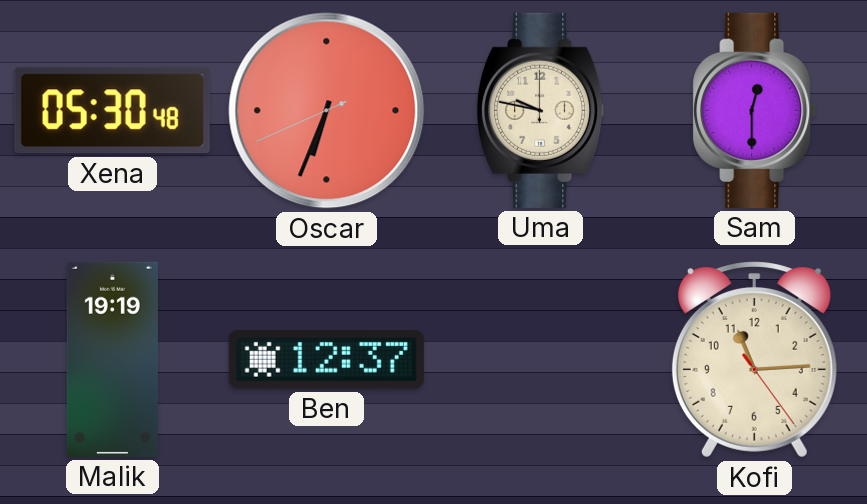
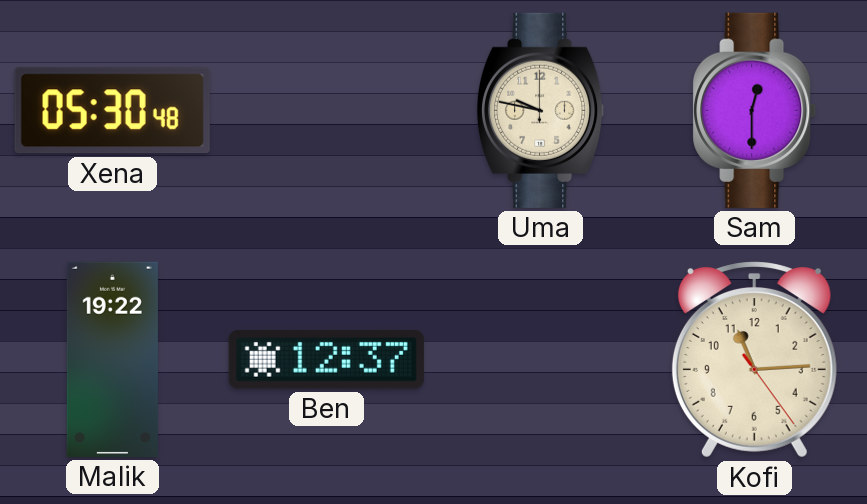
Oscar: 6:33 -> none (327, 111)
Malik: 19:19 -> 19:22 (112, 359)
